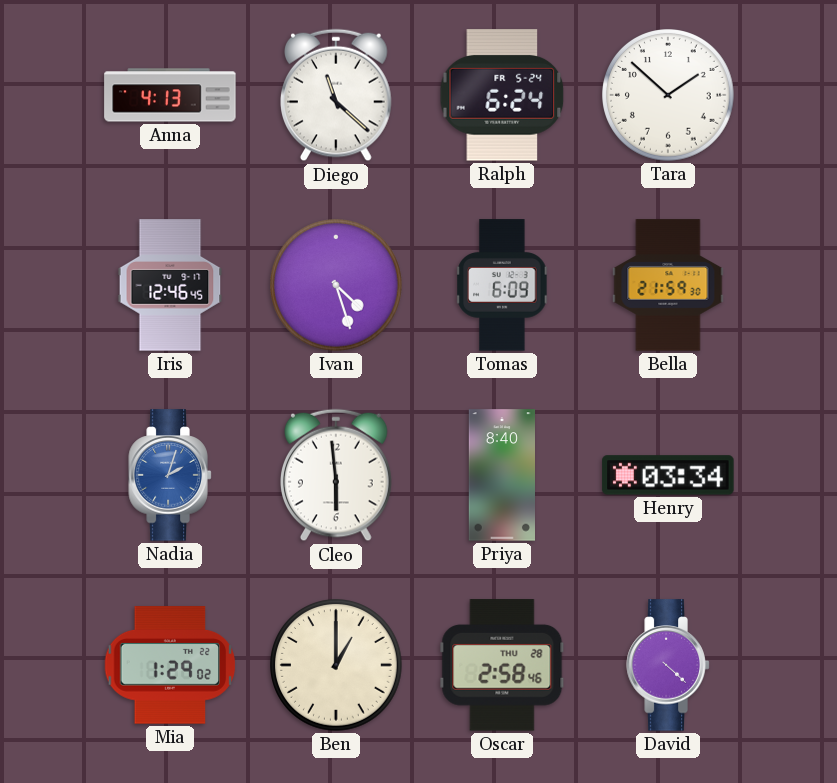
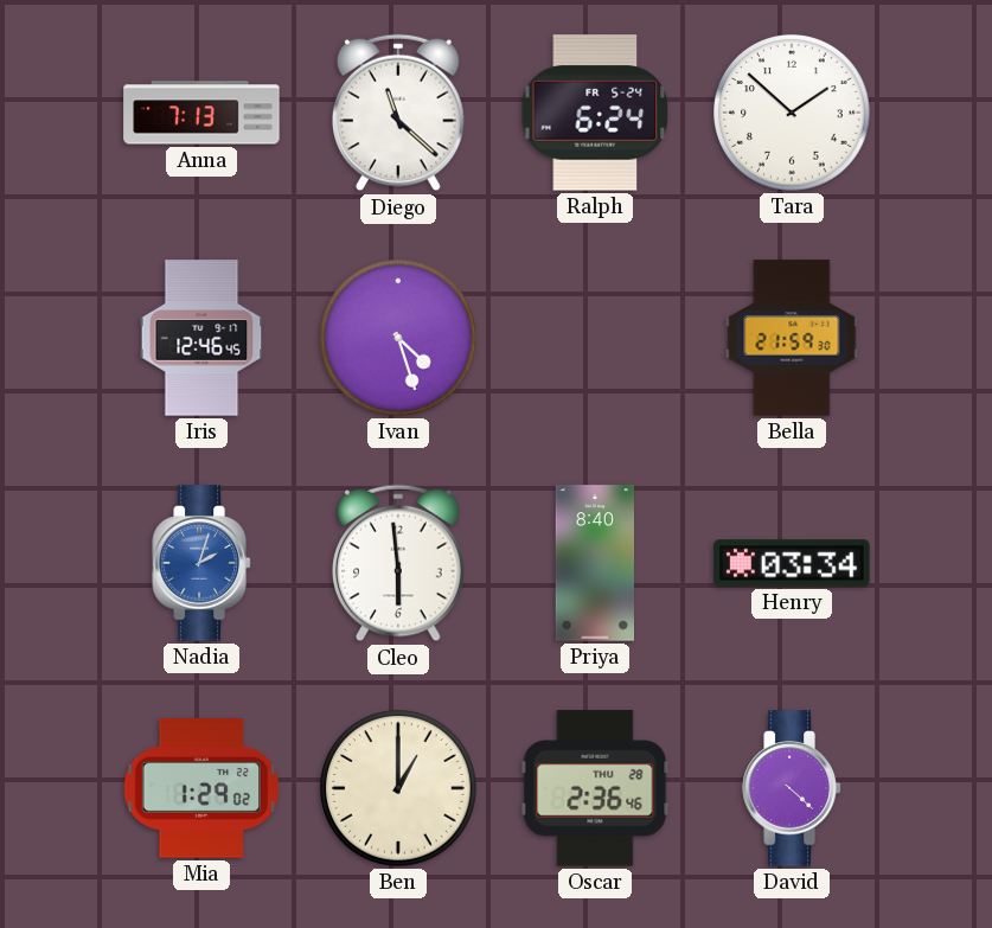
Anna: 4:13 -> 7:13 (201, 113)
Tomas: 6:09 -> none (502, 285)
Oscar: 2:58 -> 2:36 (595, 788)
